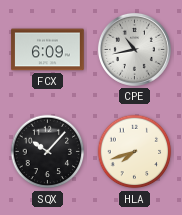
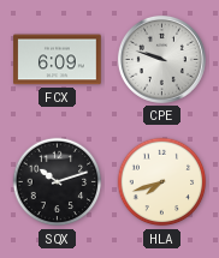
CPE: 10:43 -> 9:48 (161, 59)
SQX: 10:07 -> 10:12 (58, 182)
